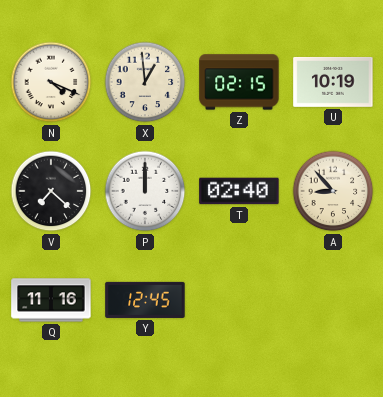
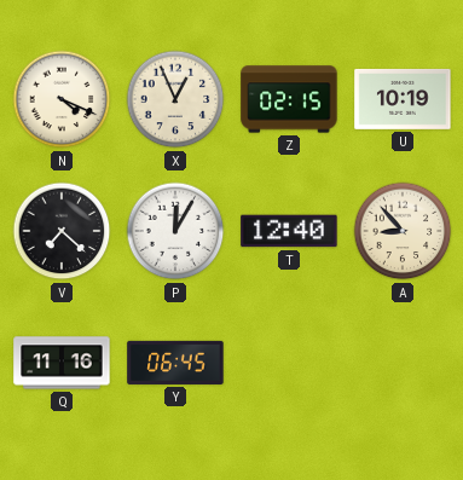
X: 12:59 -> 12:56 (175, 99)
P: 12:00 -> 12:05 (175, 231)
T: 02:40 -> 12:40 (289, 231)
Y: 12:45 -> 06:45 (175, 363)
